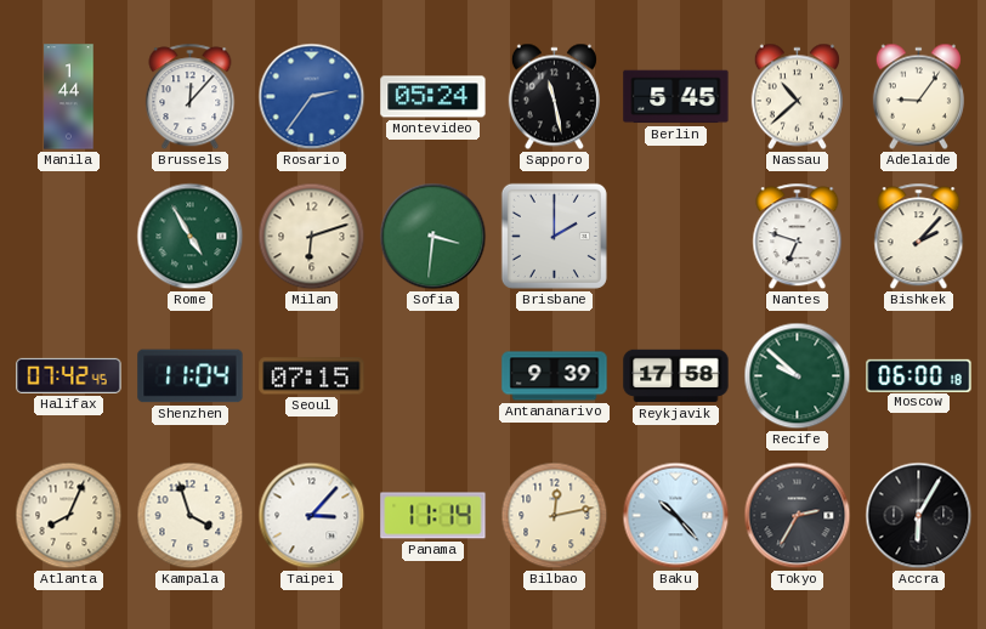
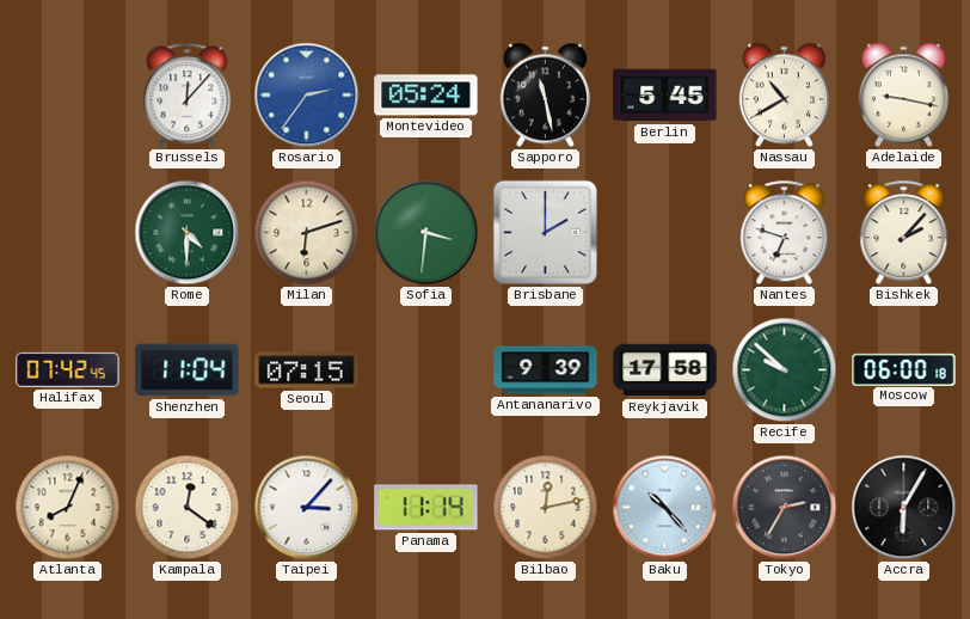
Manila: 1:44 -> none (69, 97)
Nassau: 10:38 -> 10:40 (784, 96)
Adelaide: 9:06 -> 9:17 (903, 96)
Rome: 4:55 -> 4:30 (188, 233)
Kampala: 3:57 -> 12:21 (188, 508)
